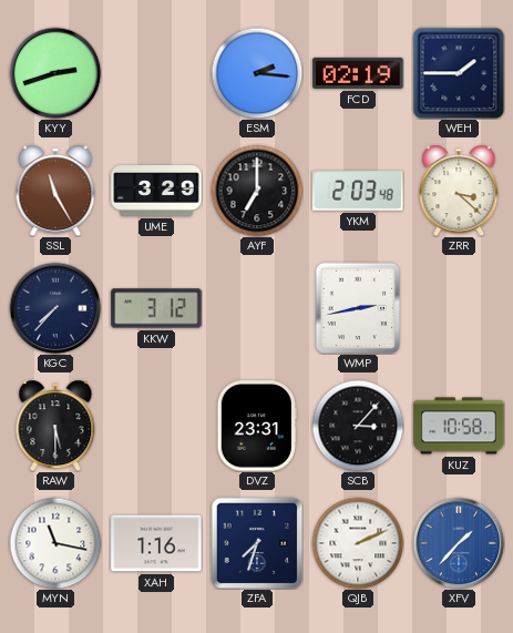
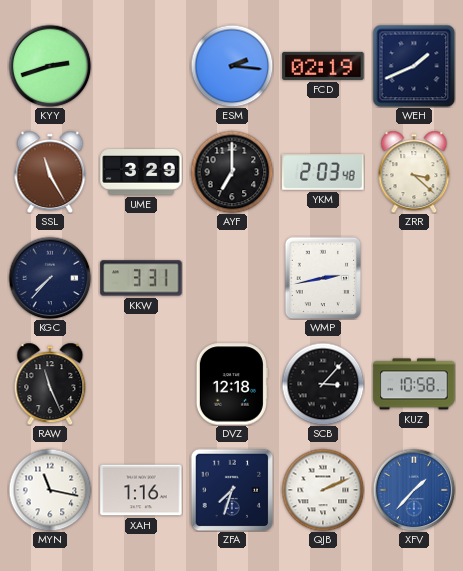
WEH: 1:45 -> 1:41 (414, 66)
KKW: 3:12 -> 3:31 (141, 278)
RAW: 5:30 -> 11:26 (50, 384)
DVZ: 23:31 -> 12:18 (232, 384)
